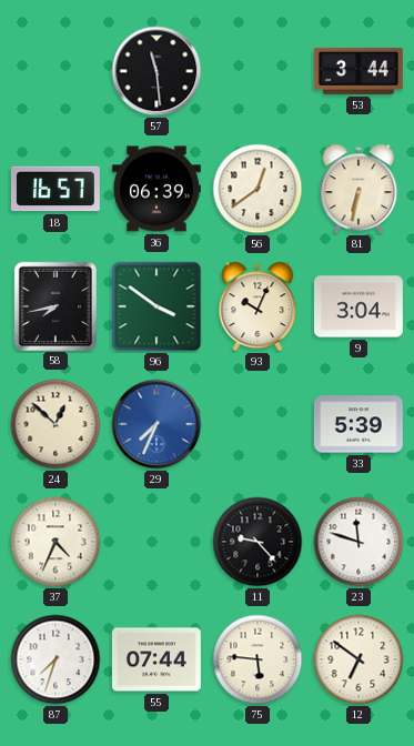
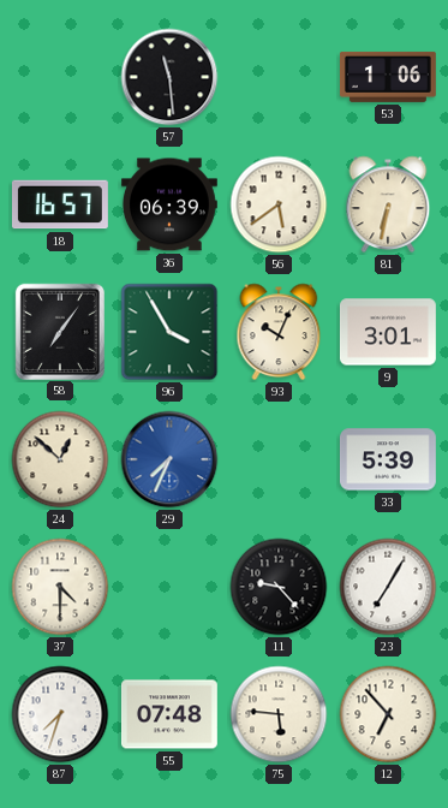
53: 3:44 -> 1:06 (388, 77)
56: 12:39 -> 5:39 (279, 204)
58: 7:43 -> 7:06 (60, 331)
96: 3:51 -> 3:55 (169, 332)
9: 3:04 -> 3:01 (388, 332)
37: 4:34 -> 4:30 (60, 587)
23: 11:48 -> 7:05 (388, 587)
55: 07:44 -> 07:48 (169, 714)
12: 6:51 -> 6:53 (388, 714)
